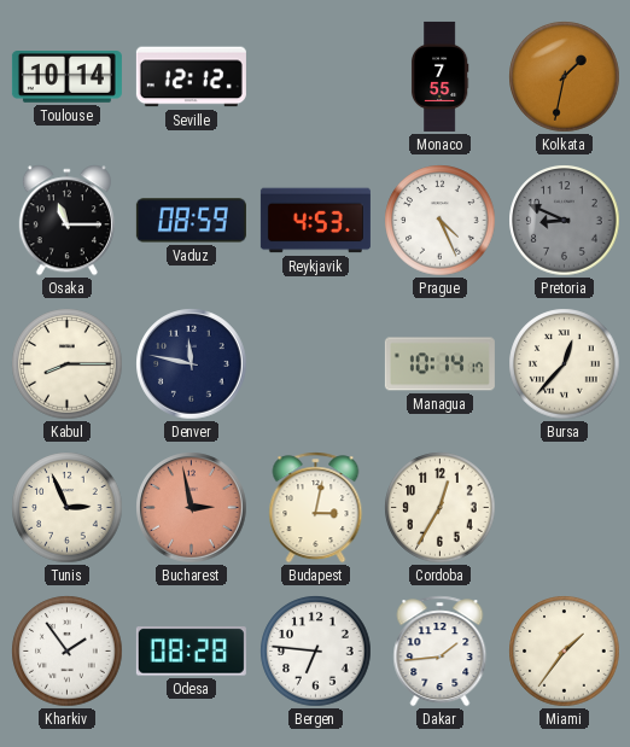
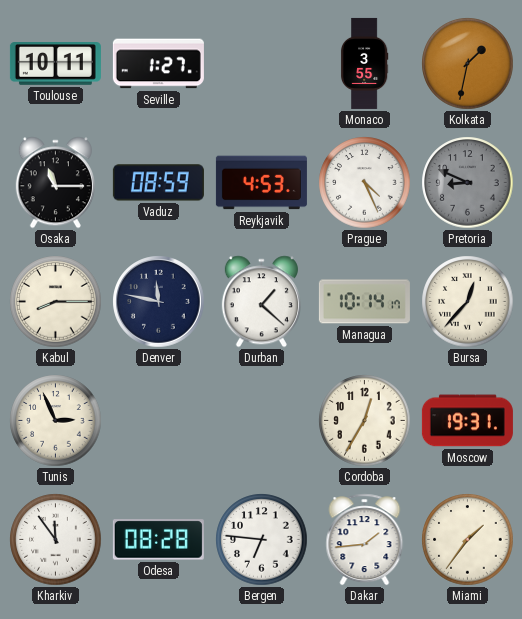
Toulouse: 10:14 -> 10:11 (55, 64)
Seville: 12:12 -> 1:27 (158, 64)
Monaco: 7:55 -> 3:55 (364, 63)
Durban: none -> 1:22 (261, 302)
Bucharest: 2:58 -> none (192, 508)
Budapest: 3:02 -> none (316, 508)
Moscow: none -> 19:31 (467, 421)
Kharkiv: 1:54 -> 11:54 (56, 540)
